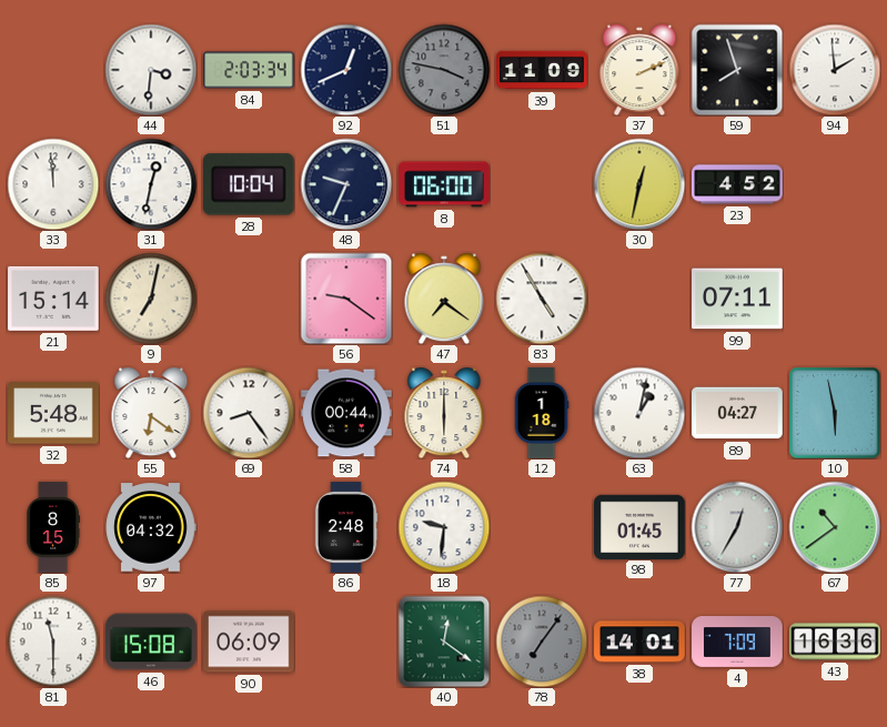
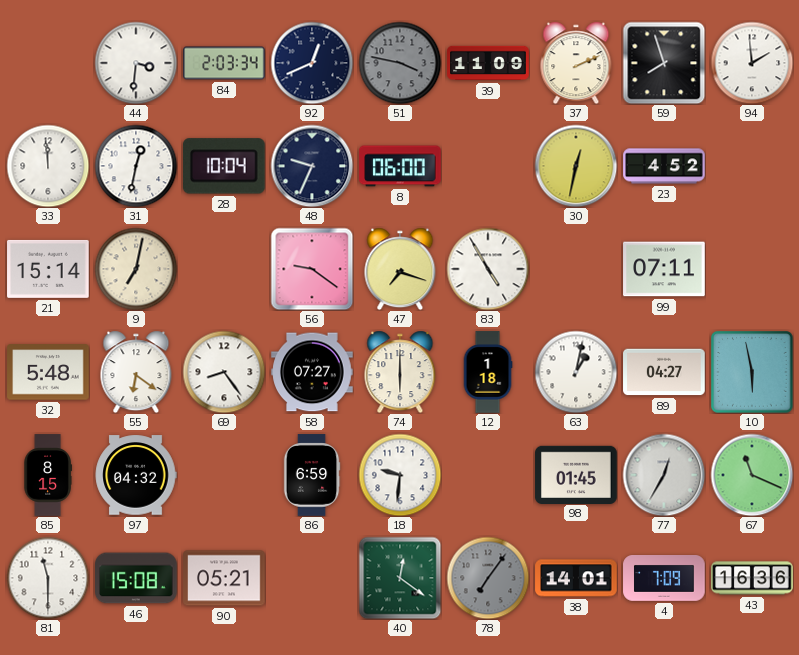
47: 7:21 -> 7:18 (400, 269)
58: 00:44 -> 07:27 (312, 372)
86: 2:48 -> 6:59 (312, 475)
67: 10:39 -> 11:19 (752, 475)
90: 06:09 -> 05:21 (224, 578)
